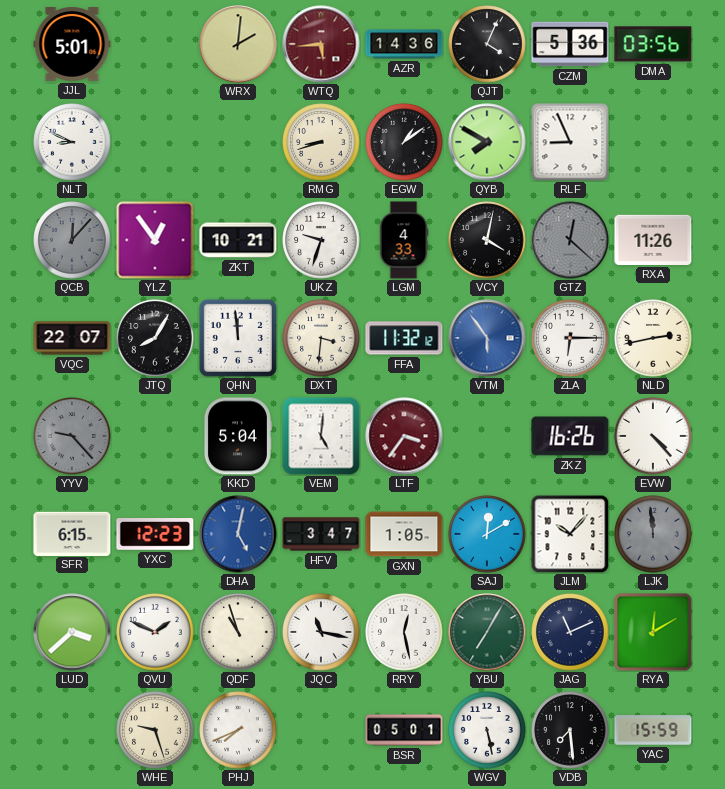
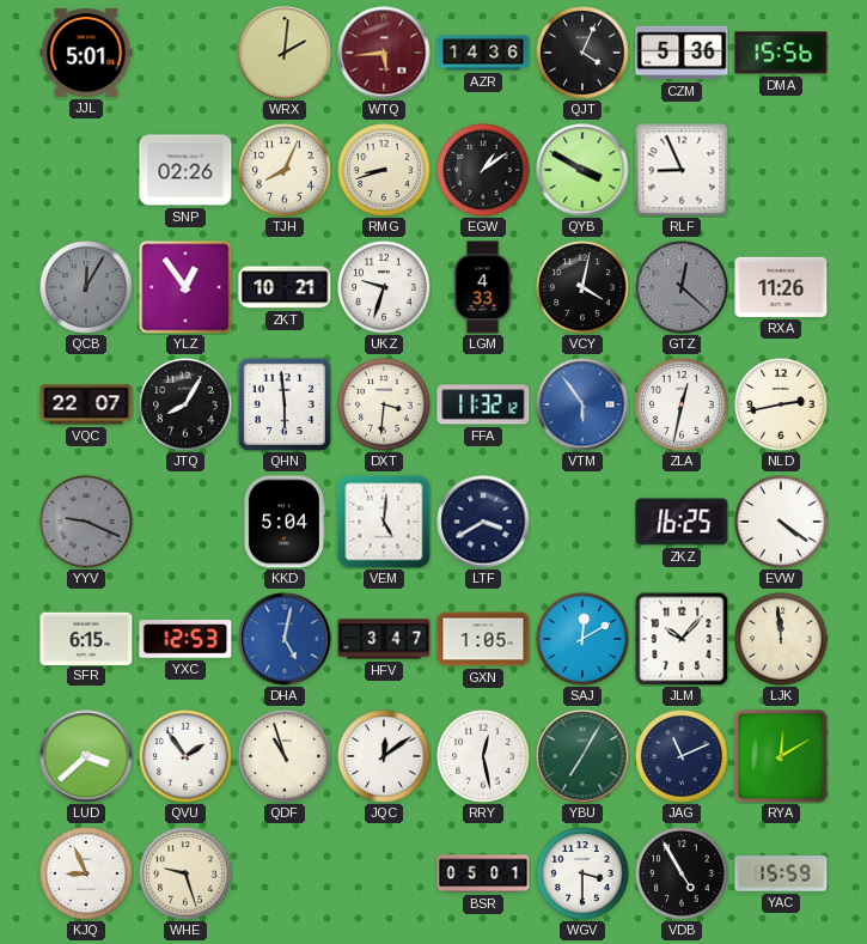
DMA: 03:56 -> 15:56 (781, 53)
NLT: 8:49 -> none (72, 142)
SNP: none -> 02:26 (185, 170)
TJH: none -> 8:04 (285, 170)
QYB: 7:50 -> 3:50 (582, 170)
QCB: 12:07 -> 12:05 (86, 287)
QHN: 11:59 -> 5:59 (285, 404)
ZLA: 6:15 -> 12:32 (682, 404)
YYV: 9:23 -> 9:19 (86, 522)
LTF: 3:36 -> 3:40 (483, 522)
LTF dial: burgundy -> navy (483, 522)
ZKZ: 16:26 -> 16:25 (682, 522)
EVW: 4:23 -> 4:21 (781, 522)
YXC: 12:23 -> 12:53 (185, 640)
LJK dial: grey -> cream (781, 639)
QVU: 1:49 -> 1:54 (185, 756)
JQC: 11:17 -> 12:09 (384, 756)
KJQ: none -> 8:56 (86, 873)
PHJ: 7:41 -> none (238, 730)
WGV: 5:28 -> 3:30 (582, 873)
VDB: 7:29 -> 4:55 (682, 873)
